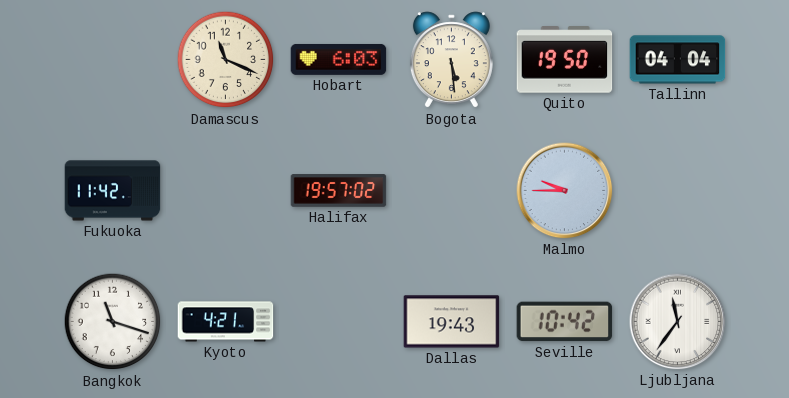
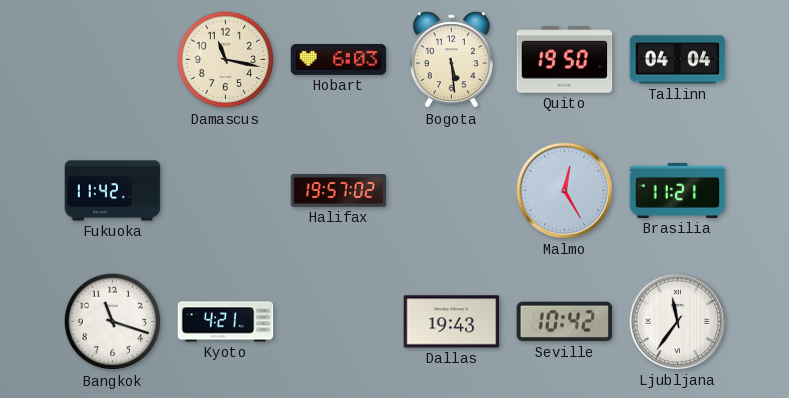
Damascus: 11:19 -> 11:17 (226, 60)
Malmo: 9:45 -> 12:25 (565, 191)
Brasilia: none -> 11:21 (678, 190)
